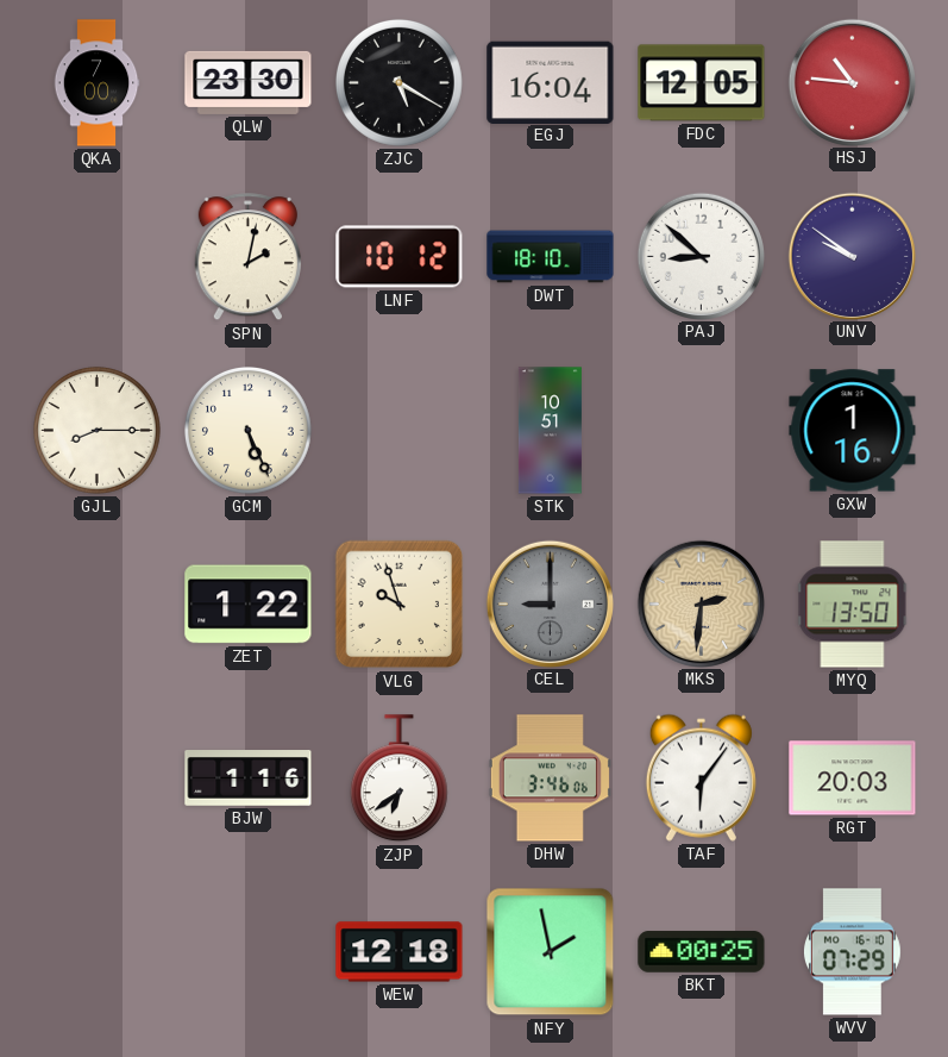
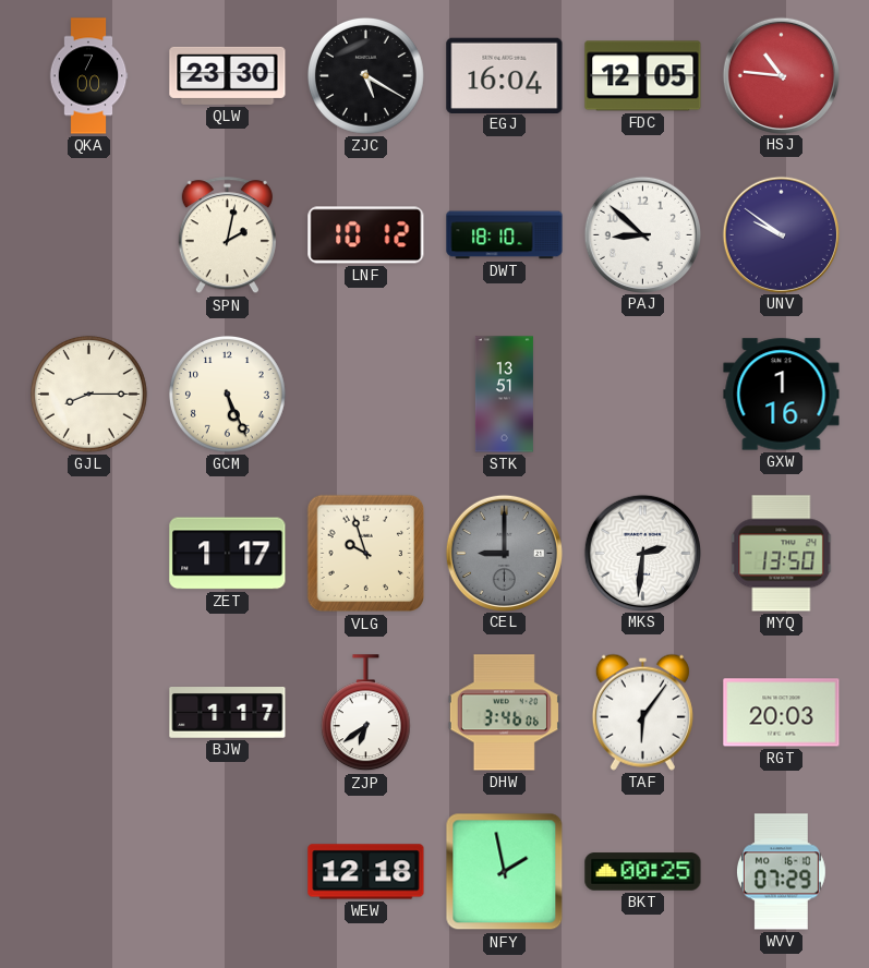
STK: 10:51 -> 13:51 (504, 395)
ZET: 1:22 -> 1:17 (228, 554)
MKS dial: champagne -> white (642, 553)
BJW: 1:16 -> 1:17 (228, 713)
